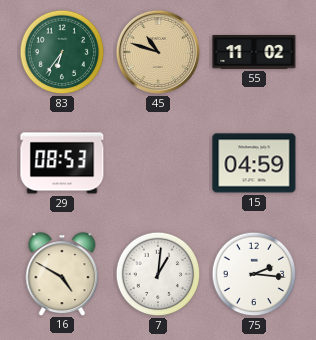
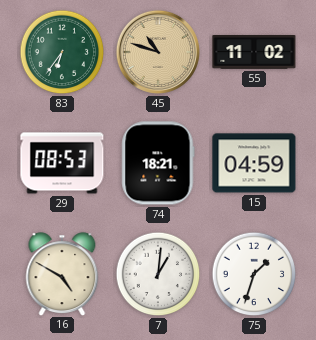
74: none -> 18:21 (158, 163)
75: 2:16 -> 1:33 (254, 274)
